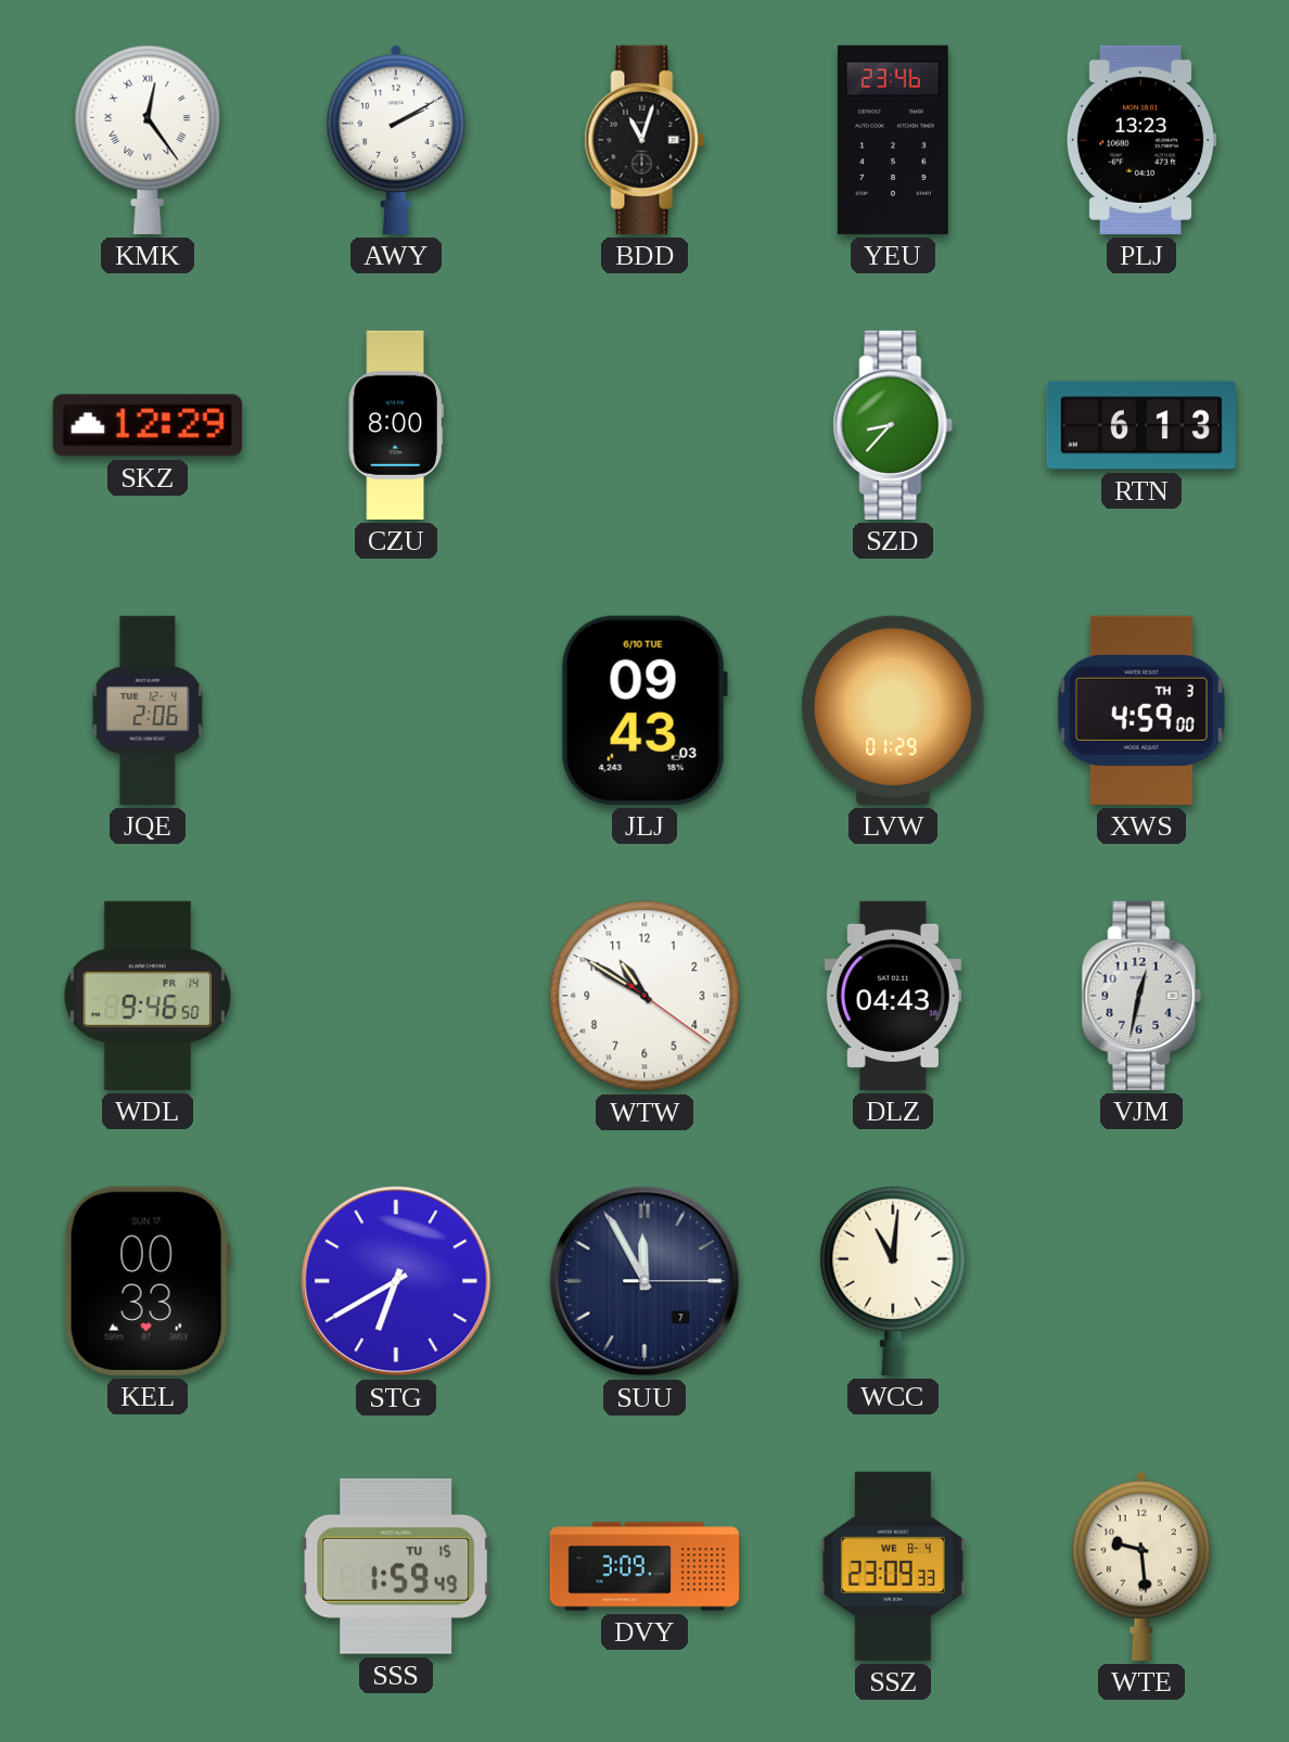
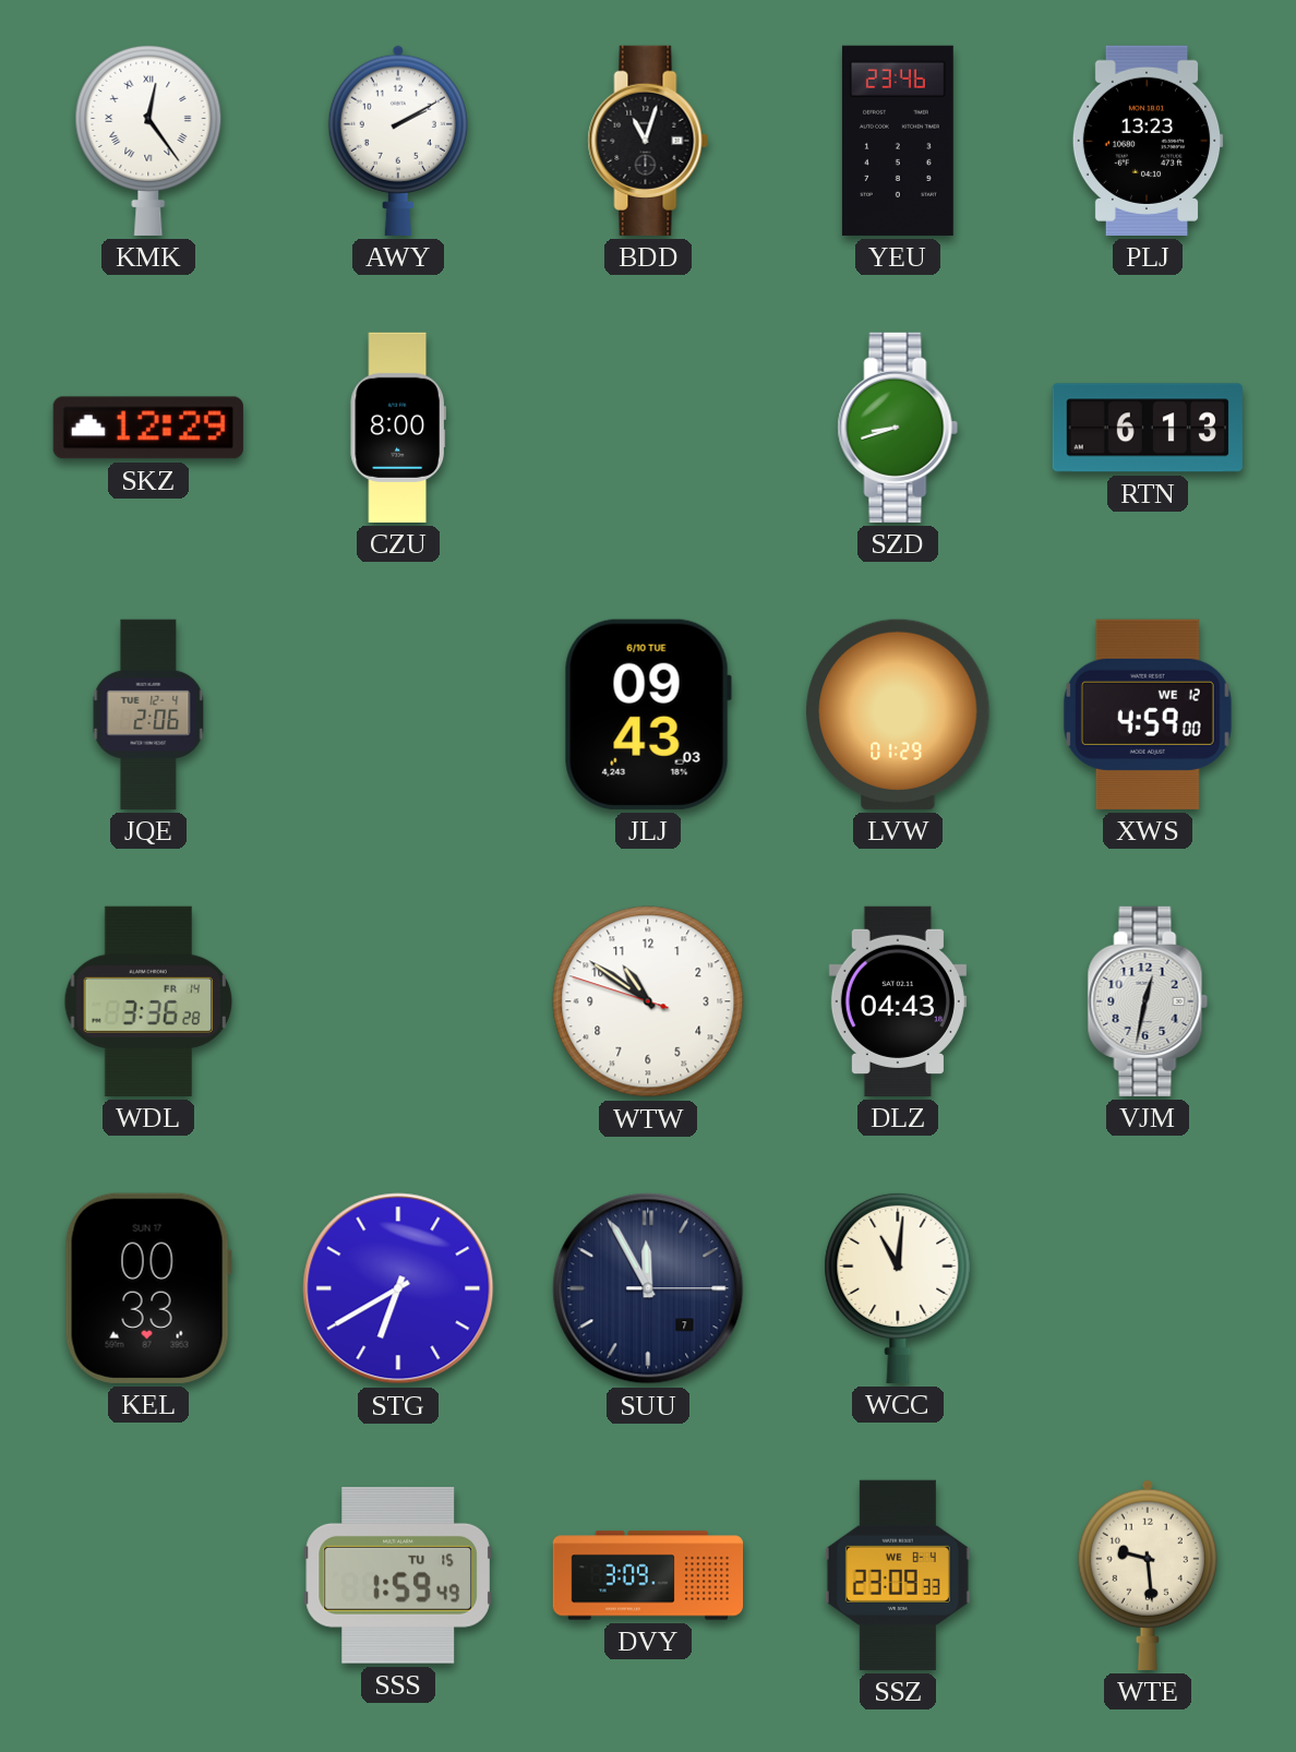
SZD: 8:37 -> 8:42 (898, 428)
XWS date: TH 3 -> WE 12 (1148, 715)
WDL: 9:46 -> 3:36 (148, 1001)
WTW: 10:50:21 -> 10:50:48 (648, 1001)
